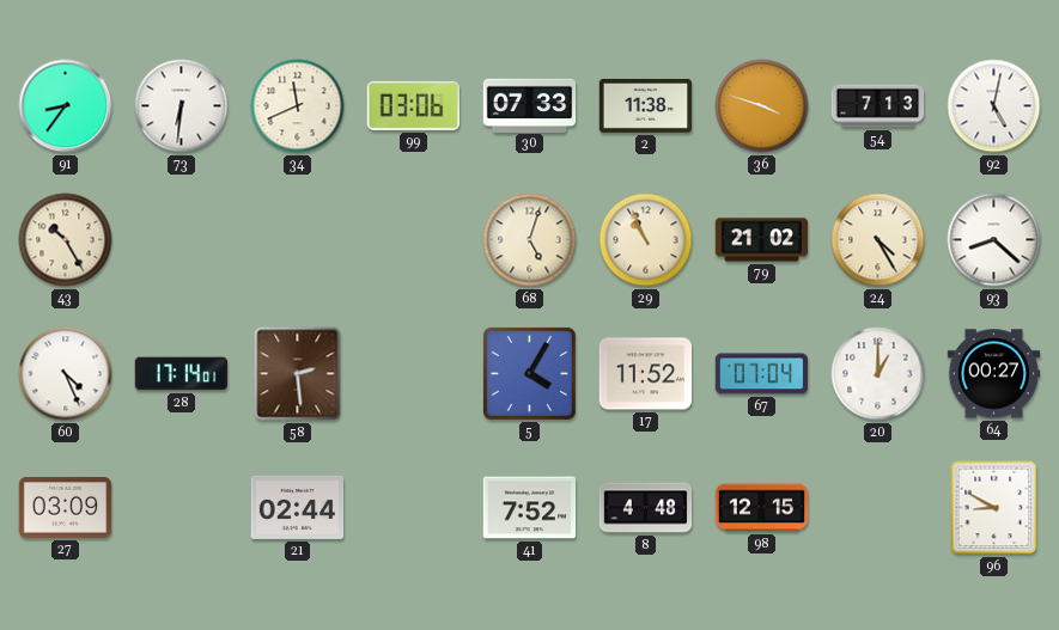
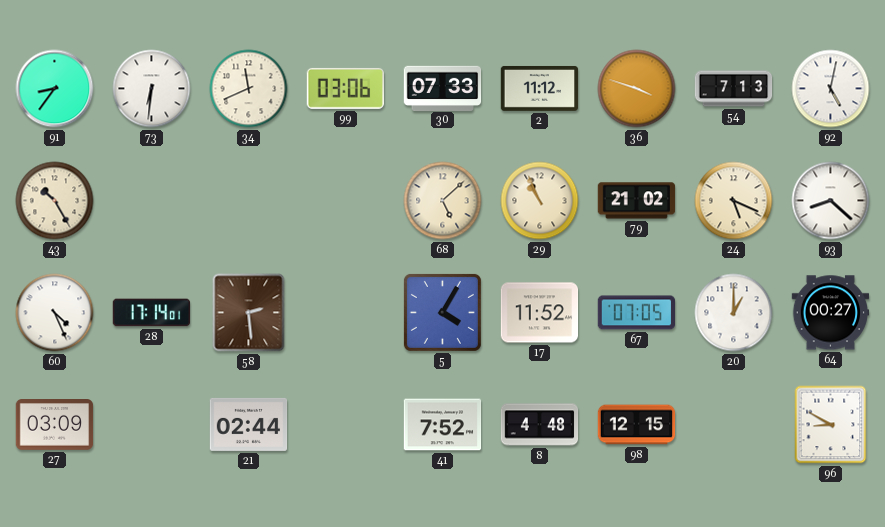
2: 11:38 -> 11:12 (540, 88)
68: 5:03 -> 5:08 (443, 201)
24: 4:25 -> 5:19 (734, 201)
67: 07:04 -> 07:05 (637, 313)
